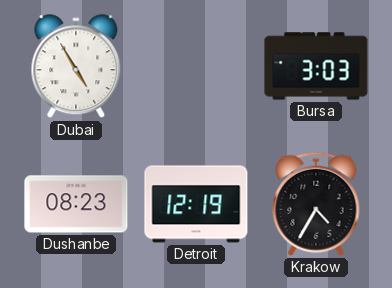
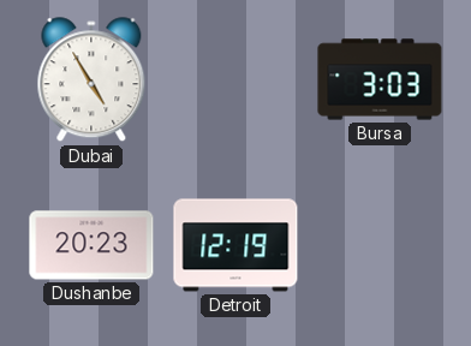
Dushanbe: 08:23 -> 20:23 (91, 245)
Krakow: 4:35 -> none (316, 204)
